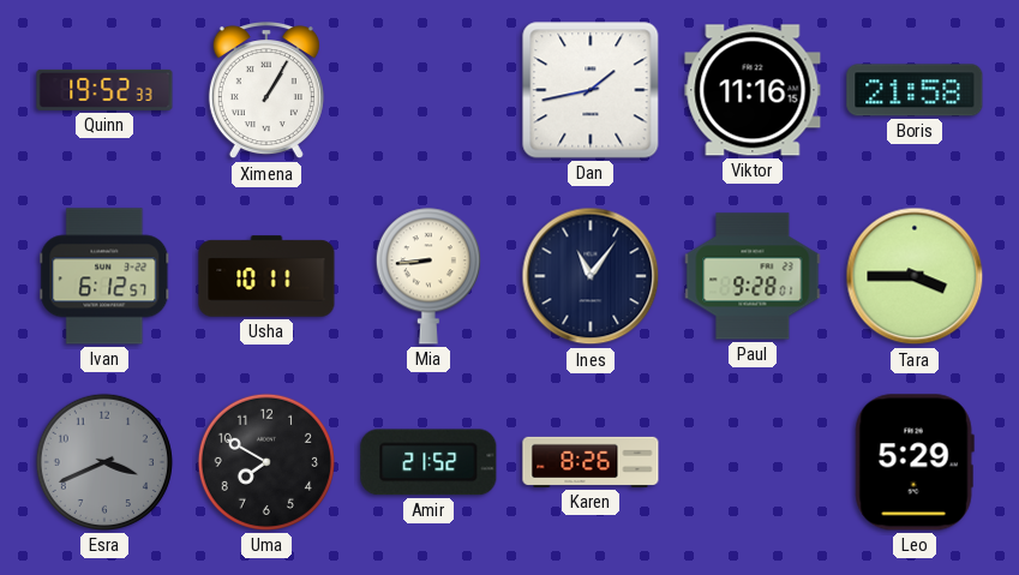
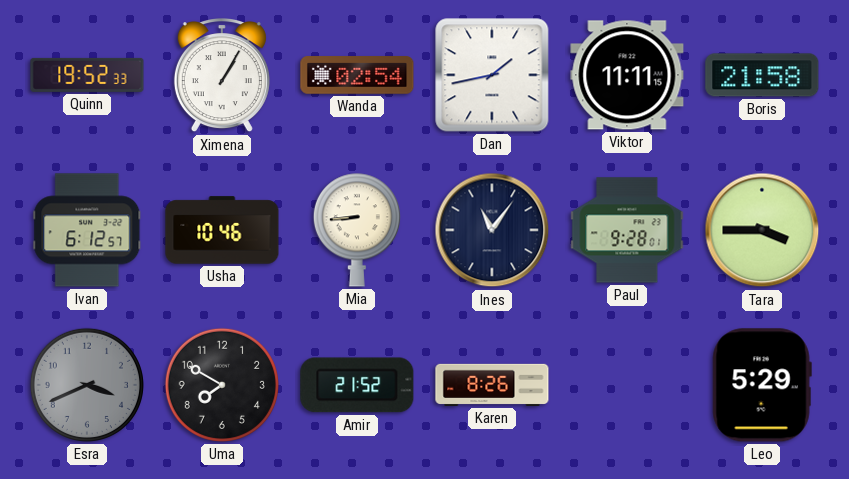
Wanda: none -> 02:54 (357, 75)
Viktor: 11:16 -> 11:11 (627, 75)
Usha: 10:11 -> 10:46 (222, 230)
